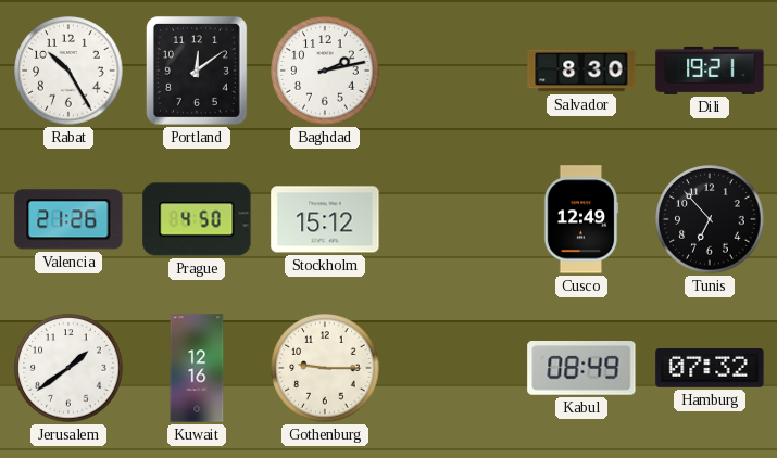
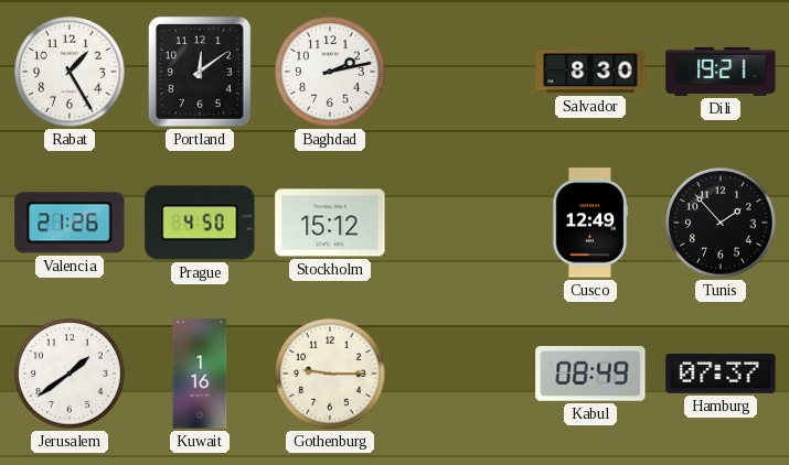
Rabat: 10:25 -> 1:25 (70, 72)
Tunis: 6:53 -> 1:53 (721, 223)
Kuwait: 12:16 -> 1:16 (200, 374)
Hamburg: 07:32 -> 07:37 (721, 374)
